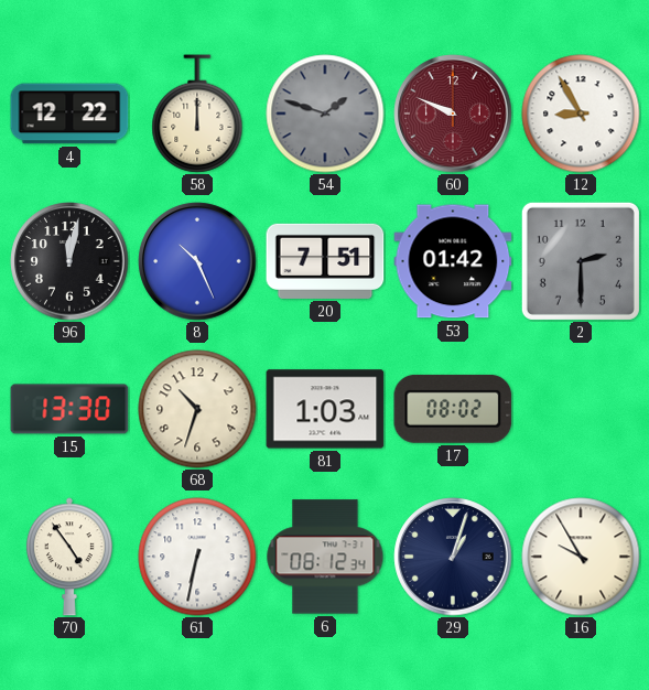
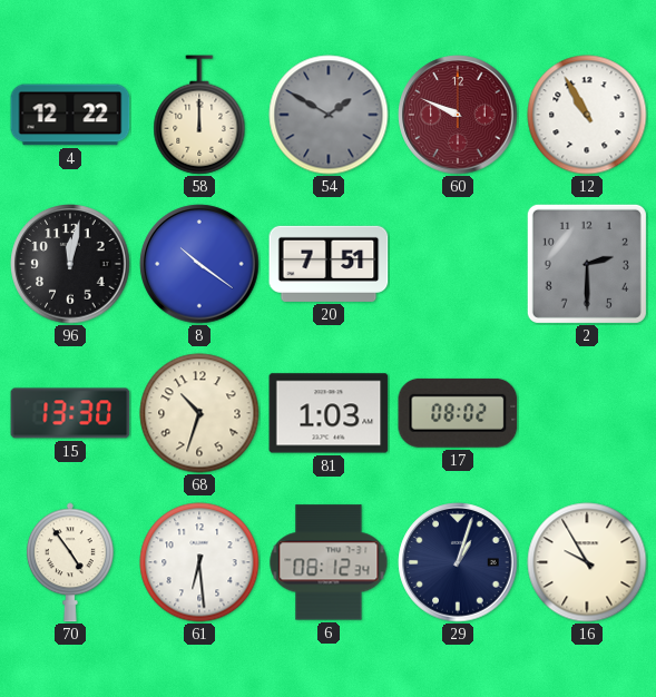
54: 1:48 -> 1:50 (329, 115)
12: 8:55 -> 10:55 (587, 115)
8: 10:26 -> 10:21 (199, 264)
53: 01:42 -> none (453, 261)
61: 6:32 -> 6:29 (199, 562)
